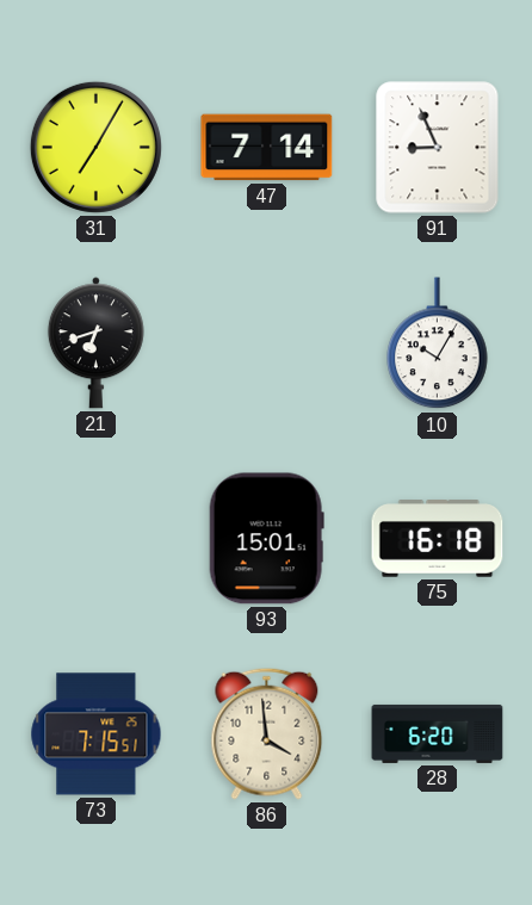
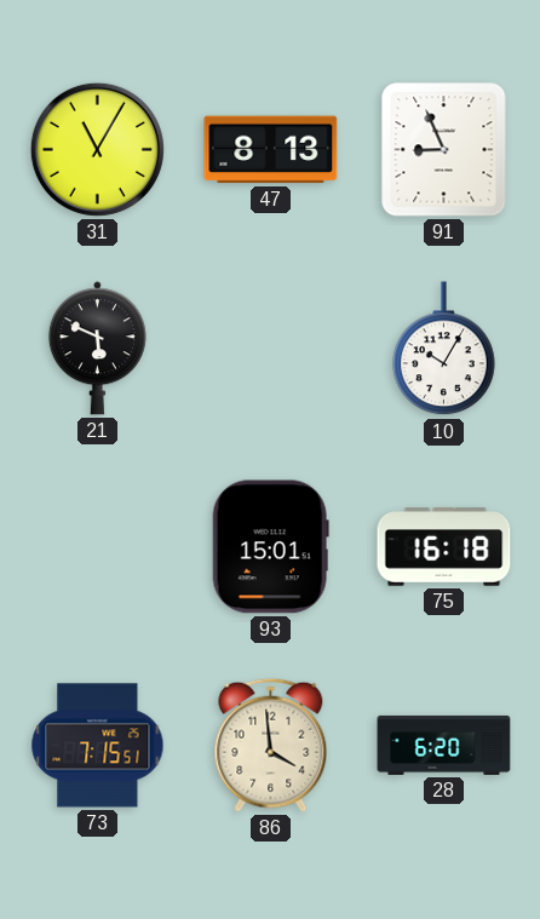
31: 7:05 -> 11:05 (97, 149)
47: 7:14 -> 8:13 (271, 150)
21: 6:42 -> 5:49 (97, 349)
